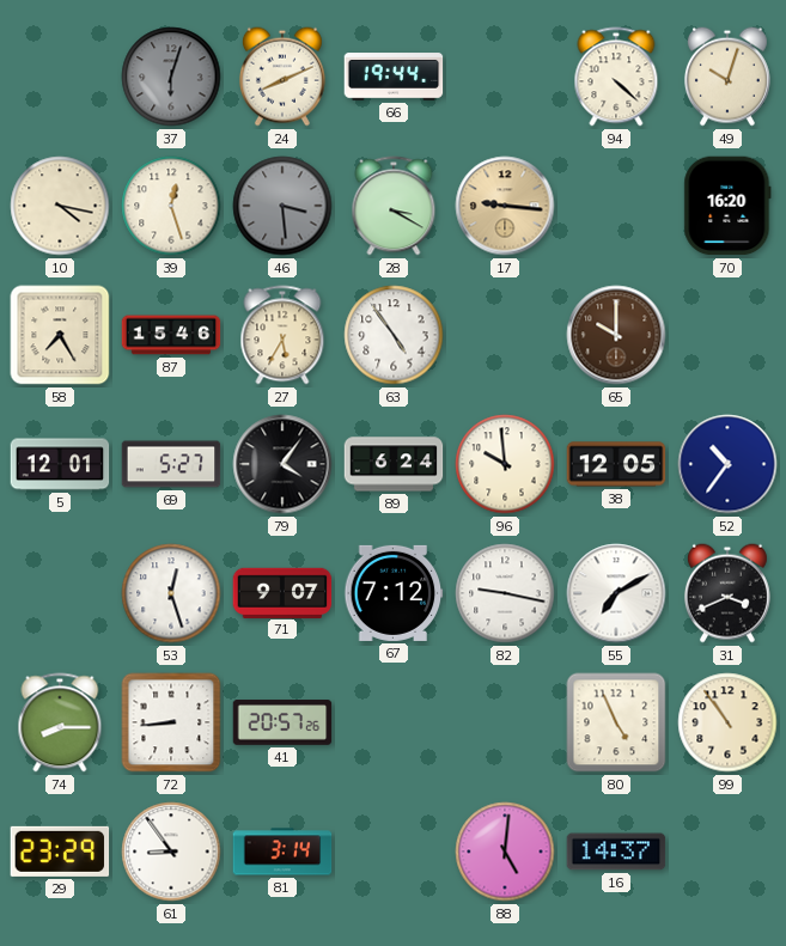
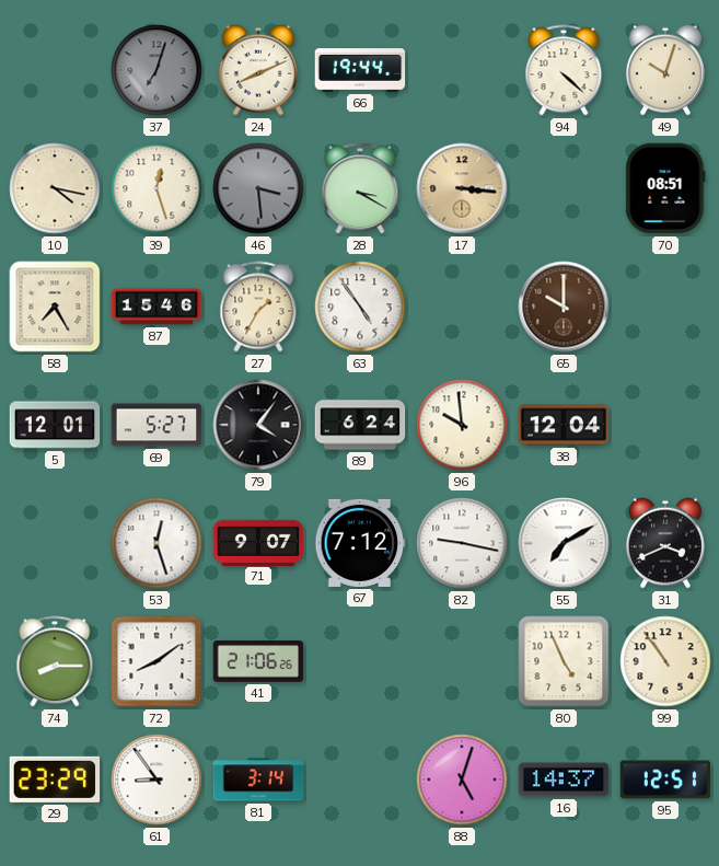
37: 6:03 -> 7:03 (156, 70)
17: 9:16 -> 3:16 (462, 188)
70: 16:20 -> 08:51 (665, 188)
27: 5:35 -> 1:35 (258, 307)
38: 12:05 -> 12:04 (564, 425)
52: 10:36 -> none (727, 464)
72: 8:44 -> 8:09 (156, 661)
41: 20:57 -> 21:06 (258, 661)
88: 5:01 -> 5:03 (462, 780)
95: none -> 12:51 (665, 780)
